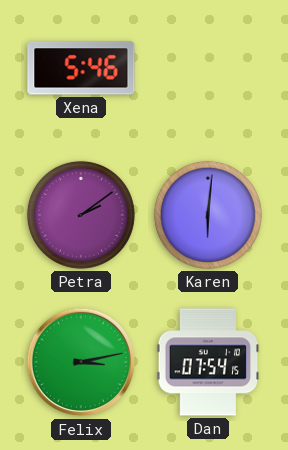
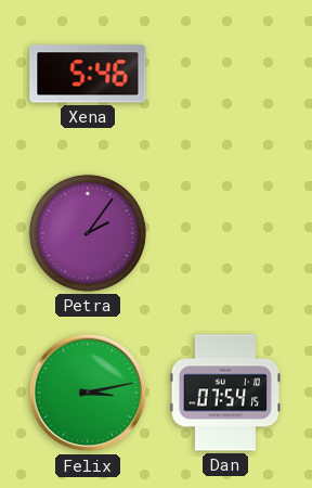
Petra: 2:09 -> 2:06 (88, 233)
Karen: 6:01 -> none (208, 215)
